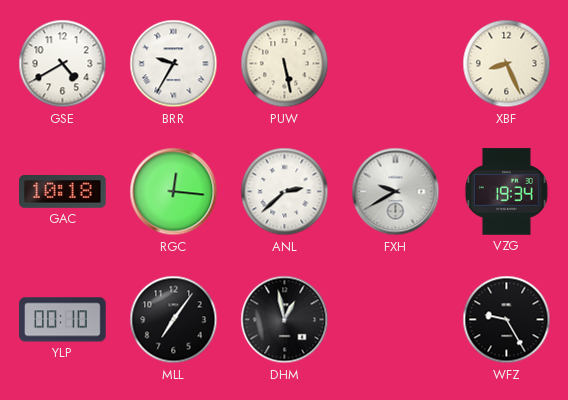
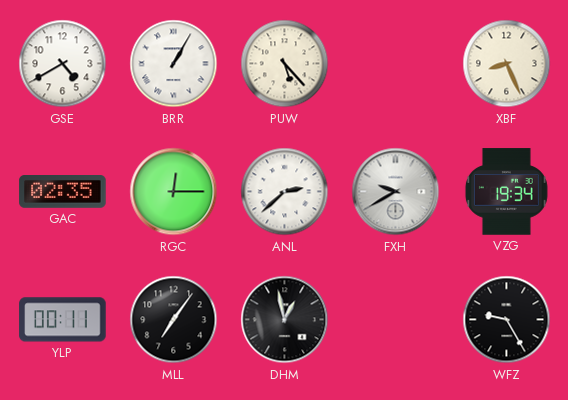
BRR: 9:35 -> 1:05 (174, 64)
PUW: 5:28 -> 5:23 (285, 64)
GAC: 10:18 -> 02:35 (63, 192)
RGC: 12:16 -> 12:15 (174, 192)
YLP: 00:10 -> 00:11 (63, 320)
